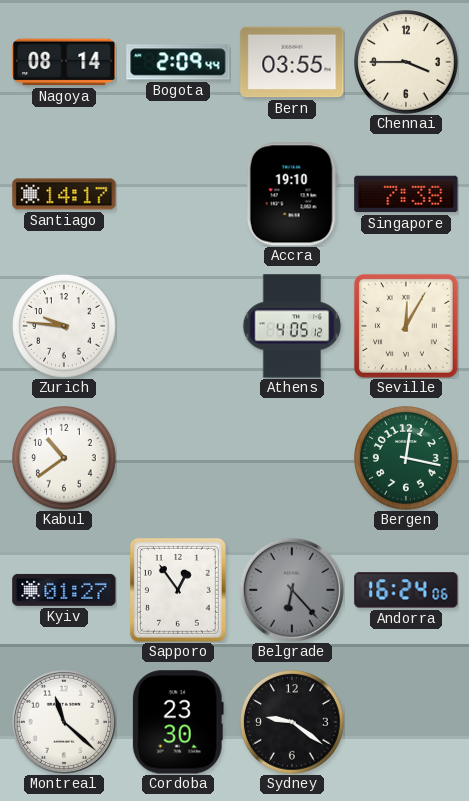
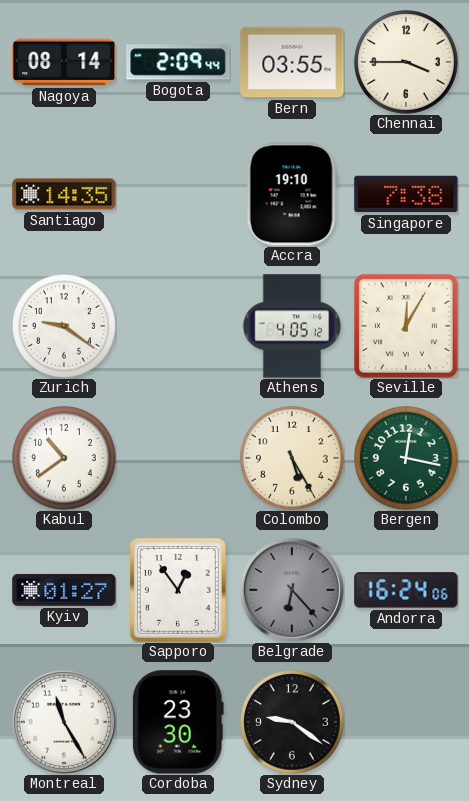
Santiago: 14:17 -> 14:35 (64, 194)
Zurich: 9:46 -> 9:21 (65, 327)
Colombo: none -> 5:25 (293, 459)
Montreal: 11:22 -> 11:25 (64, 722)
